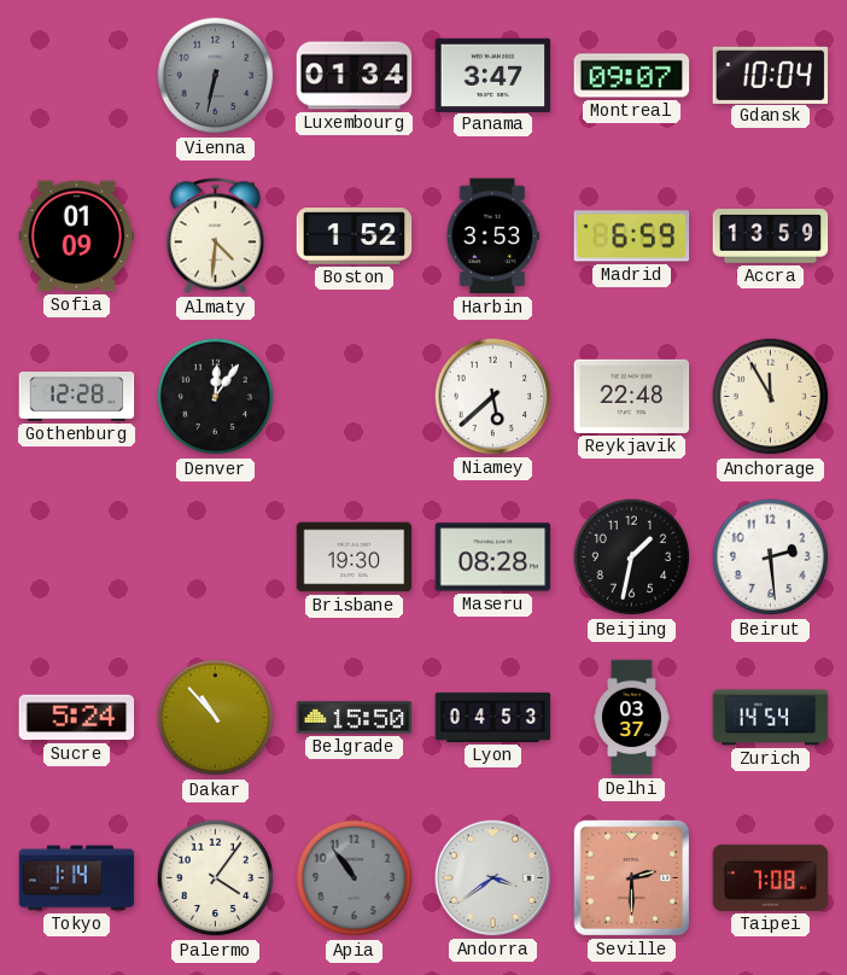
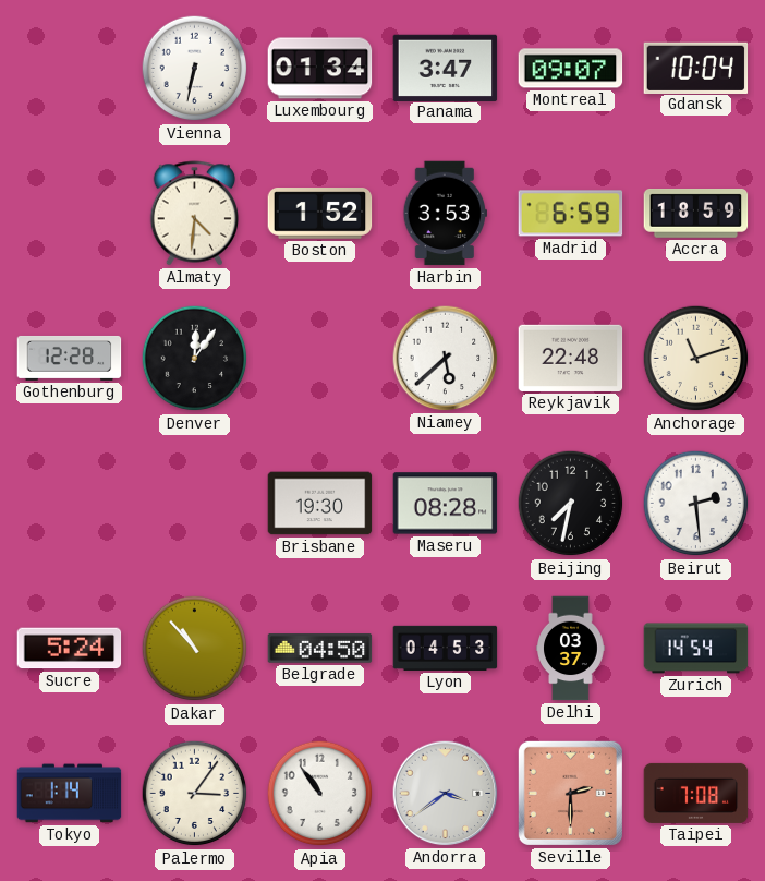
Vienna dial: grey -> white (195, 69)
Sofia: 01:09 -> none (77, 237)
Accra: 13:59 -> 18:59 (696, 214)
Anchorage: 11:55 -> 11:12 (696, 359)
Beijing: 1:32 -> 7:32 (571, 504)
Belgrade: 15:50 -> 04:50 (320, 649)
Palermo: 4:06 -> 3:06 (195, 794)
Apia dial: grey -> white (320, 794)
